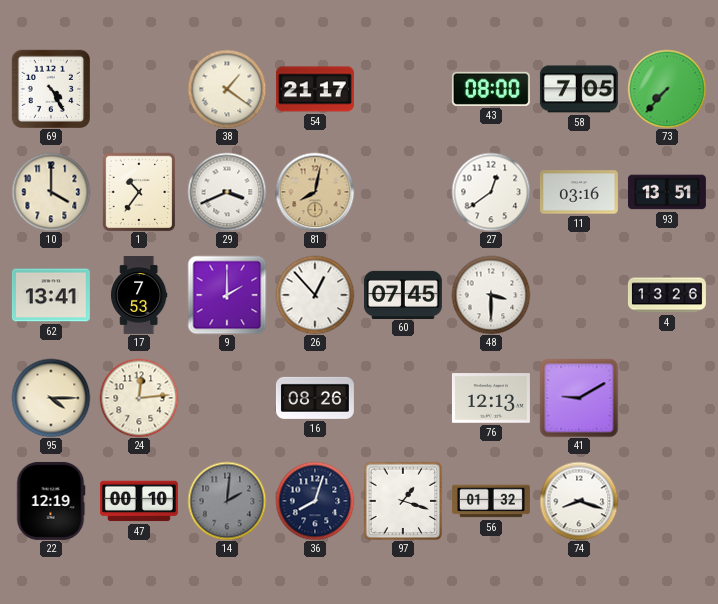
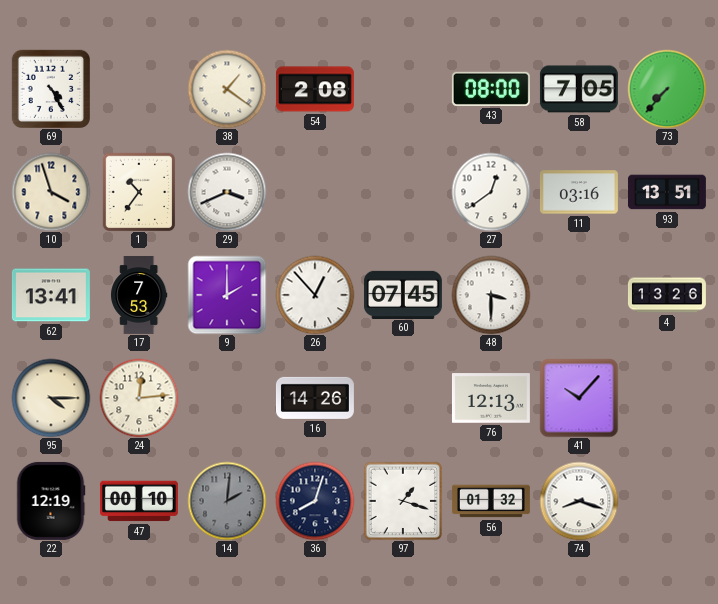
54: 21:17 -> 2:08 (315, 89)
10: 4:00 -> 3:57 (51, 192)
81: 8:02 -> none (315, 192)
16: 08:26 -> 14:26 (315, 398)
41: 9:10 -> 10:07 (579, 398)
